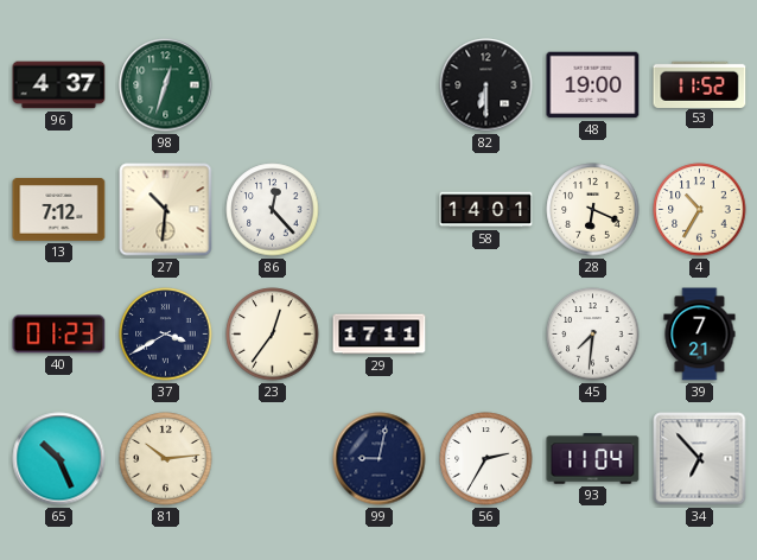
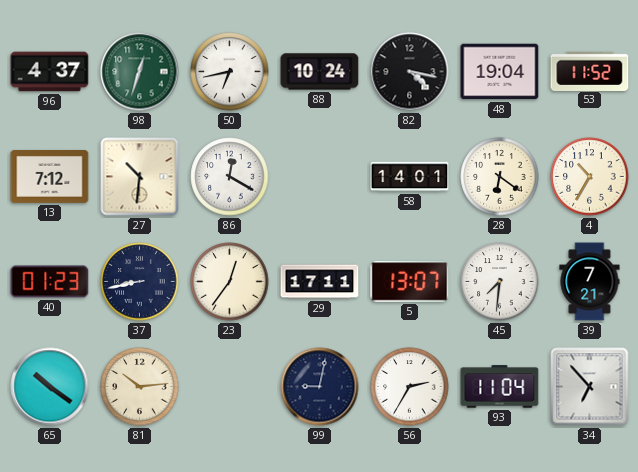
50: none -> 6:43 (230, 72)
88: none -> 10:24 (320, 72)
82: 6:30 -> 4:17 (410, 72)
48: 19:00 -> 19:04 (500, 72)
86: 12:23 -> 12:20 (230, 177)
28: 6:19 -> 6:21 (500, 177)
37: 3:40 -> 8:43 (140, 282)
5: none -> 13:07 (410, 282)
65: 10:26 -> 10:21 (50, 387)
